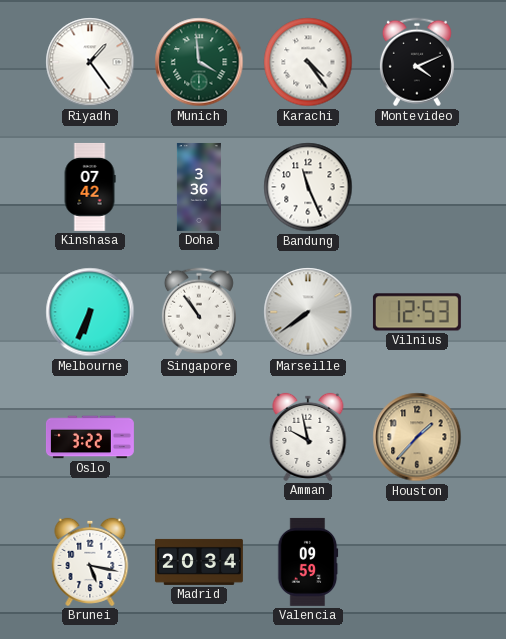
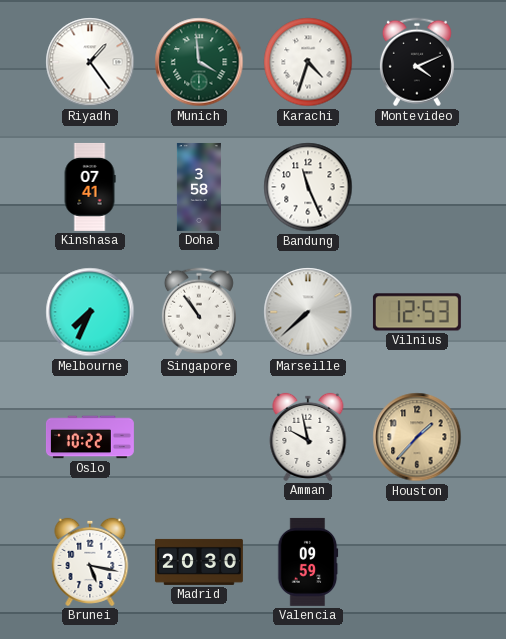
Karachi: 4:24 -> 4:33 (308, 62)
Kinshasa: 07:42 -> 07:41 (90, 187)
Doha: 3:36 -> 3:58 (199, 187)
Melbourne: 6:34 -> 7:34 (90, 312)
Marseille: 7:39 -> 7:38 (308, 312)
Oslo: 3:22 -> 10:22 (90, 437)
Madrid: 20:34 -> 20:30 (199, 562)
